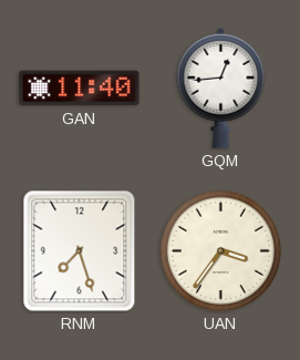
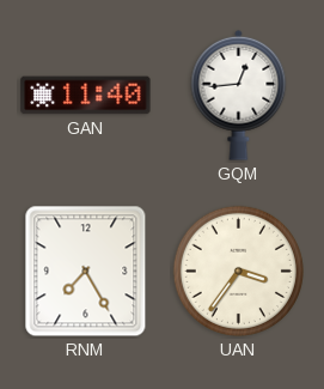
RNM: 7:27 -> 7:25 (86, 272)
